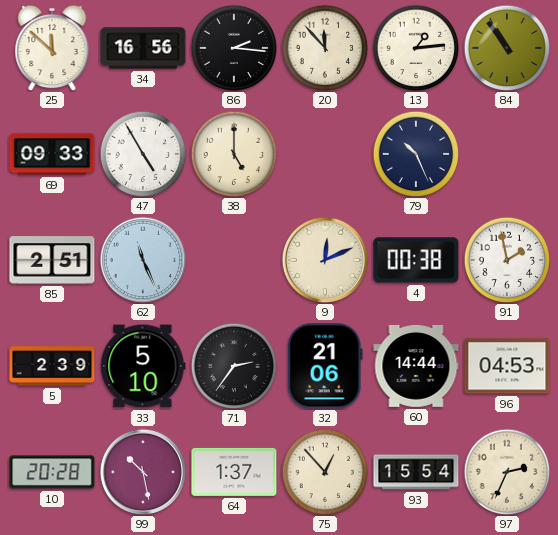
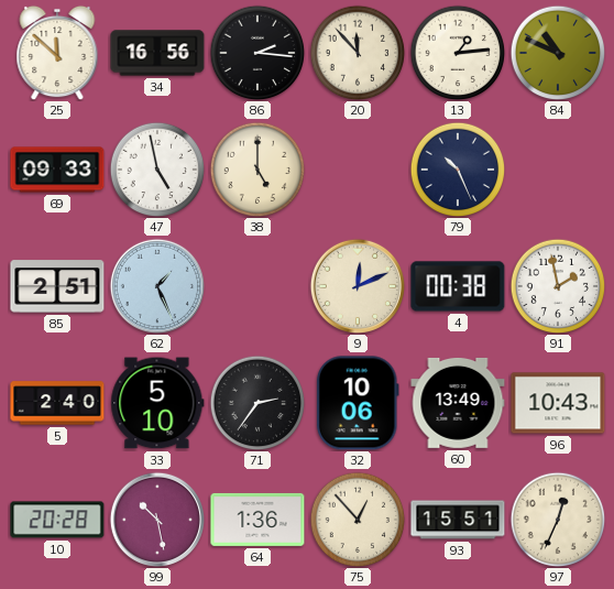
84: 10:54 -> 10:49 (558, 53)
47: 4:55 -> 4:58 (157, 170)
62: 11:26 -> 1:26 (156, 285)
5: 2:39 -> 2:40 (57, 403)
32: 21:06 -> 10:06 (358, 403)
60: 14:44 -> 13:49 (458, 403)
96: 04:53 -> 10:43 (558, 403)
64: 1:37 -> 1:36 (257, 520)
93: 15:54 -> 15:51 (458, 520)
97: 2:34 -> 12:34 (558, 520)
